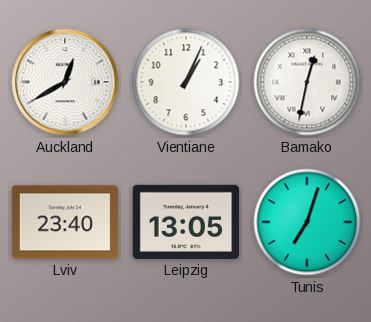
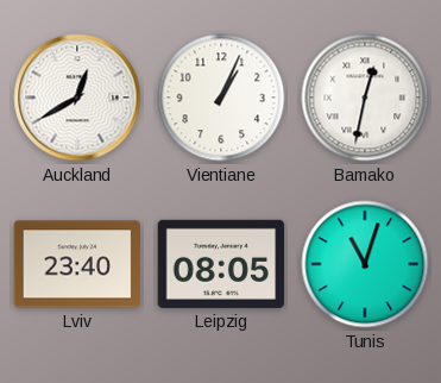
Leipzig: 13:05 -> 08:05 (221, 264)
Tunis: 7:03 -> 11:03 (365, 264)
